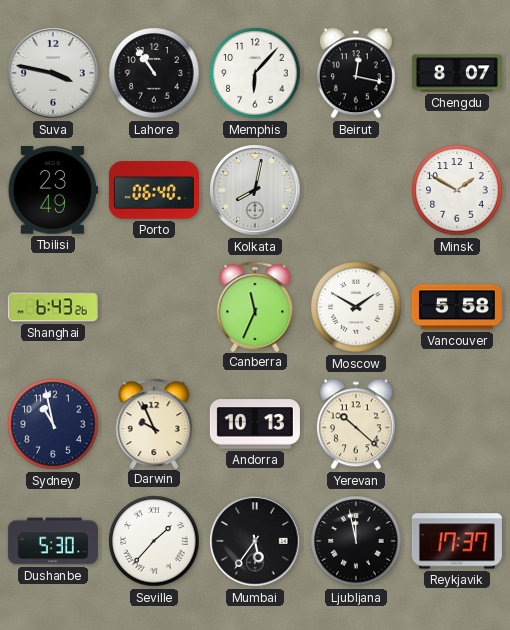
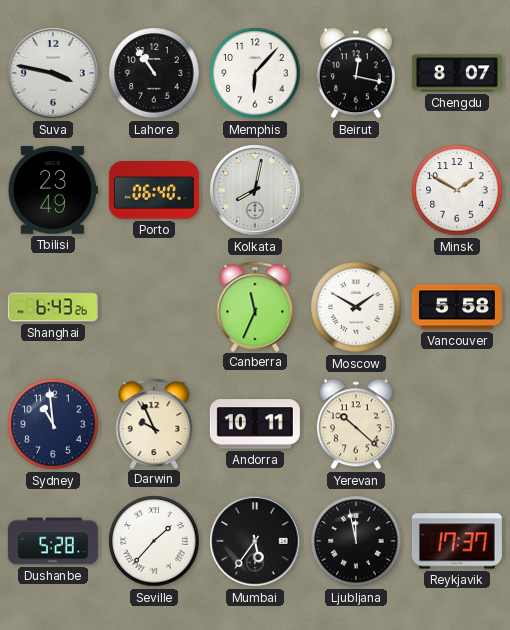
Sydney: 10:58 -> 10:59 (53, 424)
Andorra: 10:13 -> 10:11 (255, 424)
Dushanbe: 5:30 -> 5:28 (53, 541)
